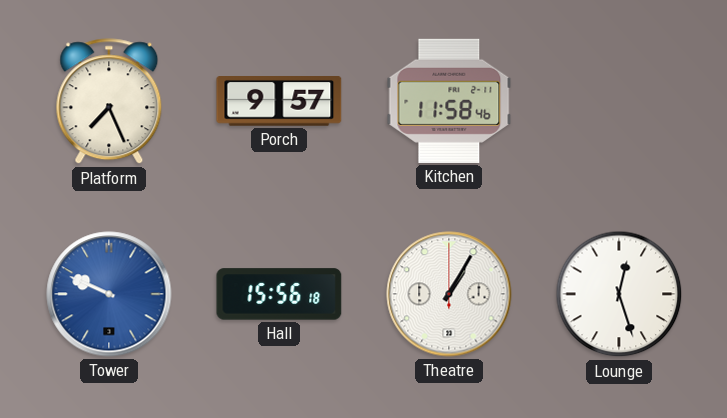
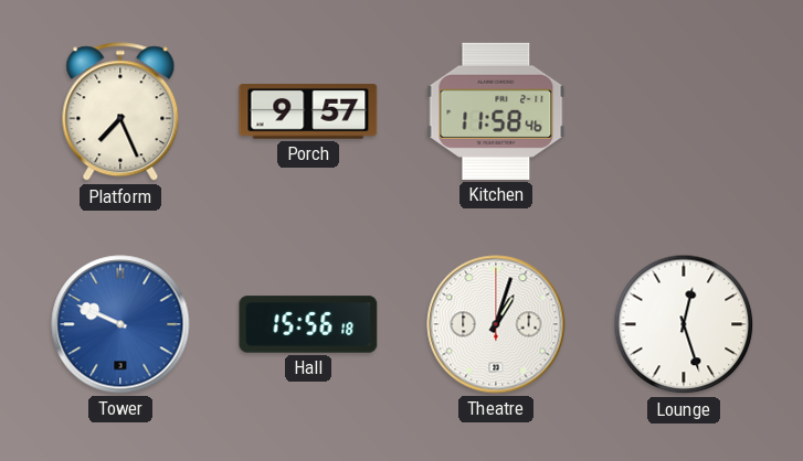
Theatre: 1:05 -> 1:03 (496, 324)
